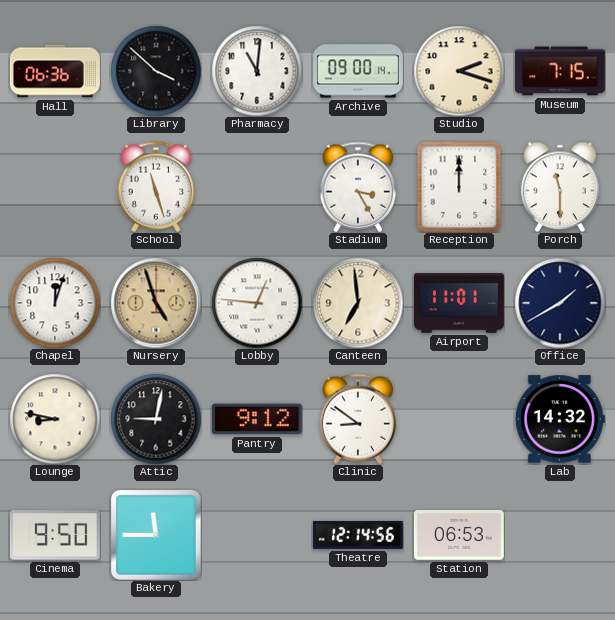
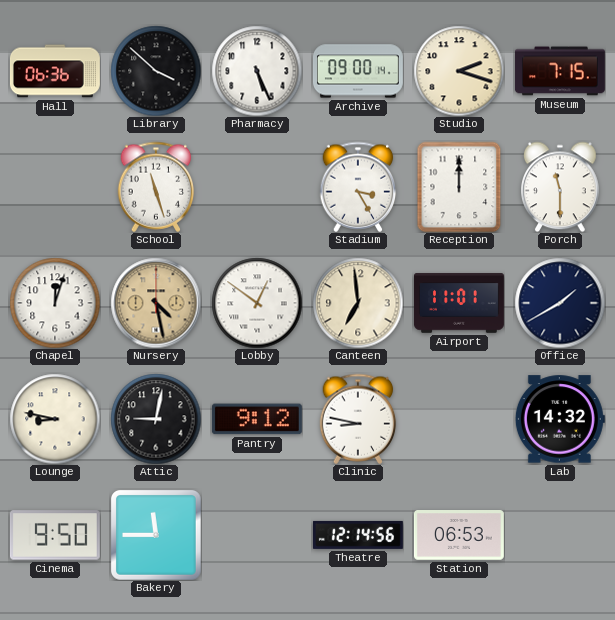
Pharmacy: 11:01 -> 5:26 (257, 71)
Nursery: 4:57 -> 4:28 (156, 303)
Lobby: 12:46 -> 12:51 (257, 303)
Clinic: 8:51 -> 8:47 (358, 419)
